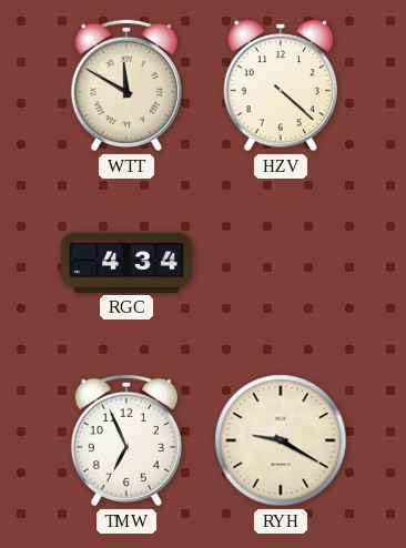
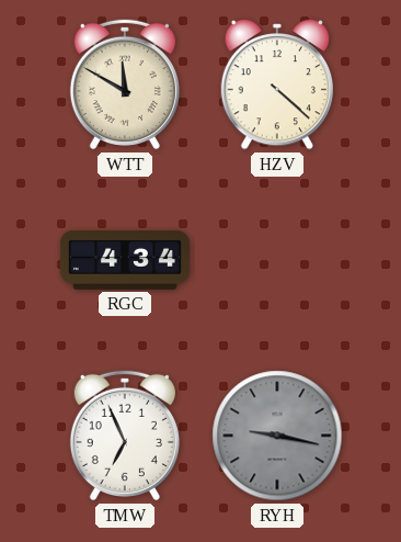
RYH: 9:20 -> 9:17 (277, 436)
RYH dial: cream -> grey (277, 436)
